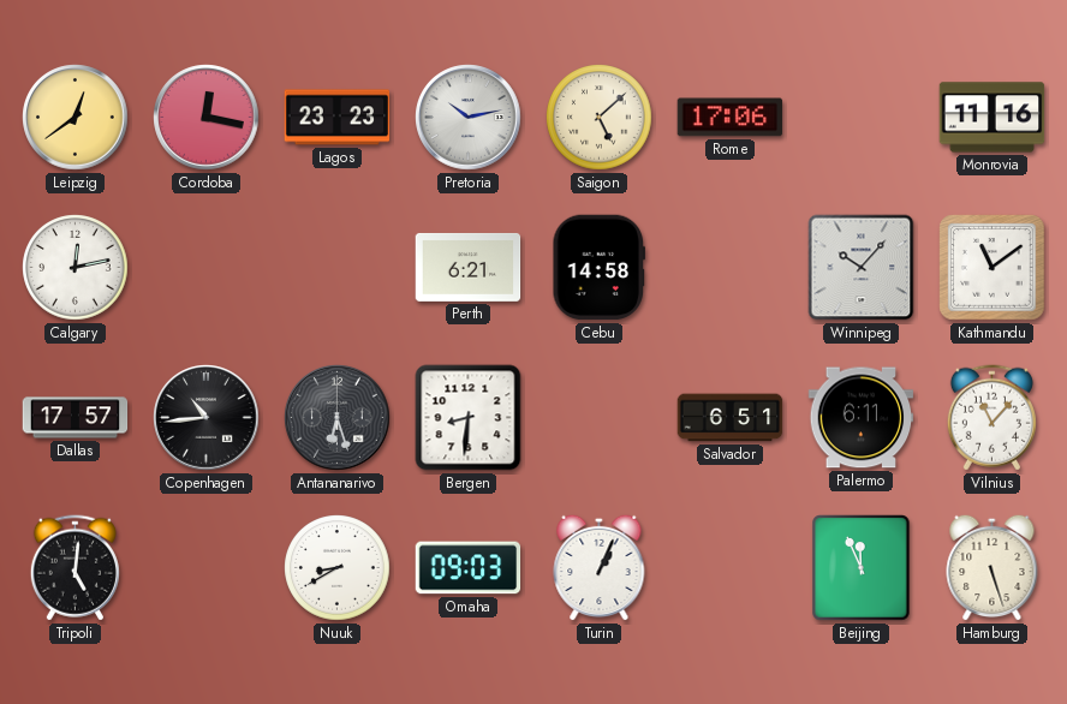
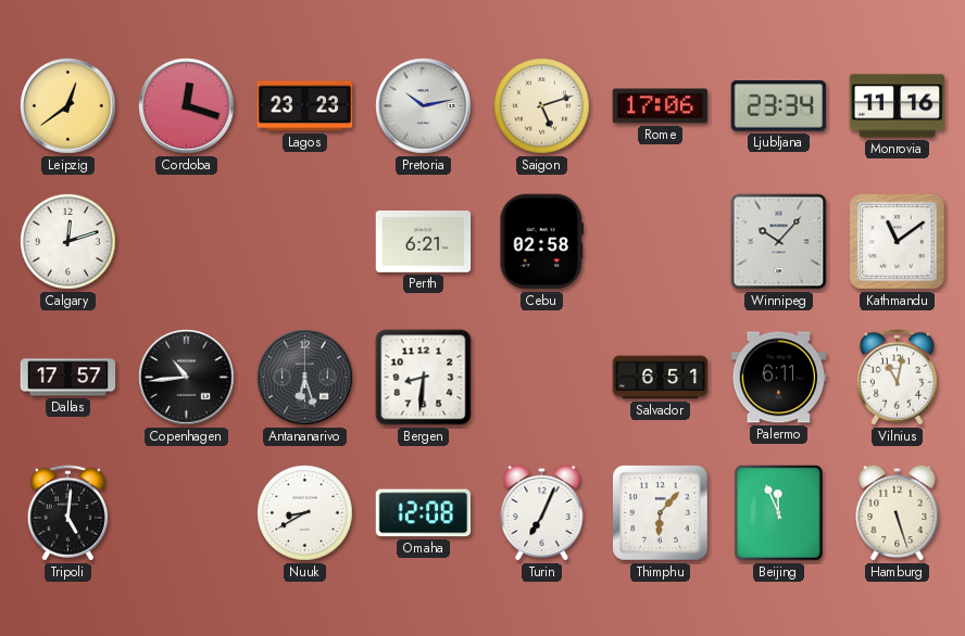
Cordoba: 12:17 -> 12:18 (187, 106)
Saigon: 5:08 -> 5:12 (542, 106)
Ljubljana: none -> 23:34 (779, 106)
Calgary: 12:13 -> 12:12 (68, 242)
Cebu: 14:58 -> 02:58 (541, 242)
Vilnius: 11:07 -> 11:02 (897, 378)
Omaha: 09:03 -> 12:08 (424, 513)
Turin: 1:04 -> 7:04 (542, 512)
Thimphu: none -> 6:07 (661, 513)
